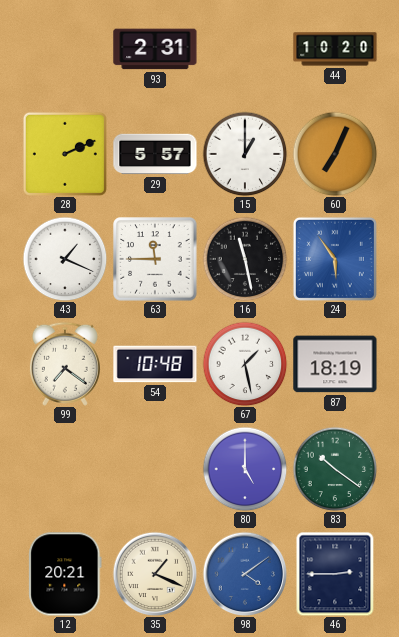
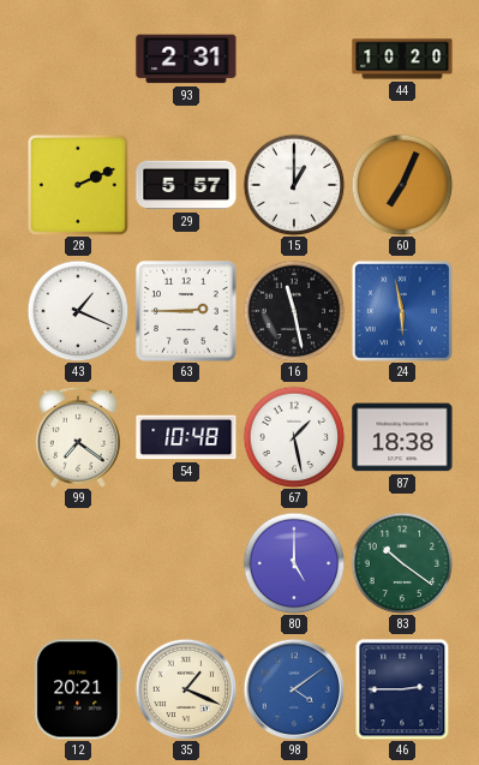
63: 11:45 -> 2:45 (186, 311)
24: 5:54 -> 5:58 (402, 311)
87: 18:19 -> 18:38 (402, 437)
